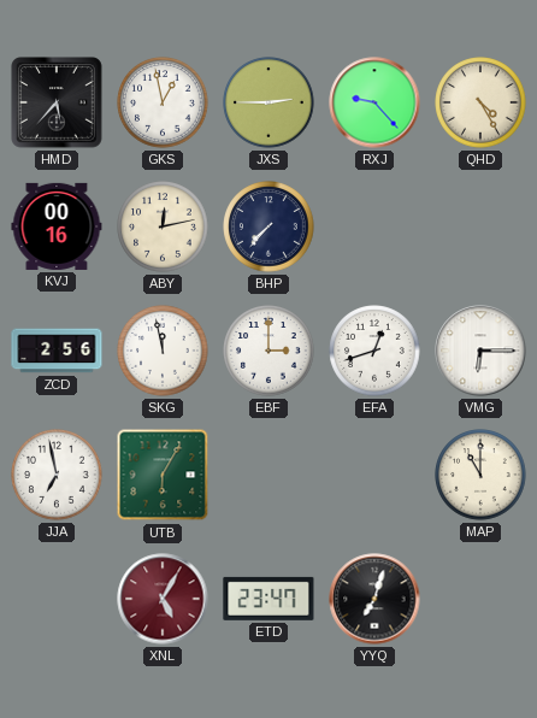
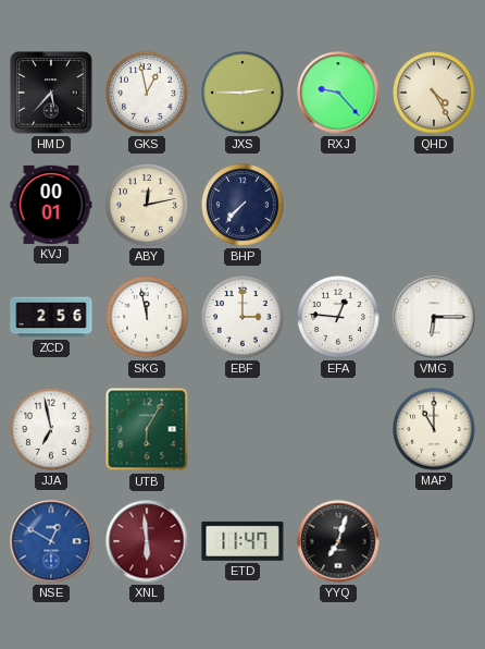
KVJ: 00:16 -> 00:01 (51, 205)
EFA: 12:42 -> 12:46 (338, 317)
NSE: none -> 12:50 (51, 541)
XNL: 5:05 -> 5:59 (147, 541)
ETD: 23:47 -> 11:47 (242, 541)
